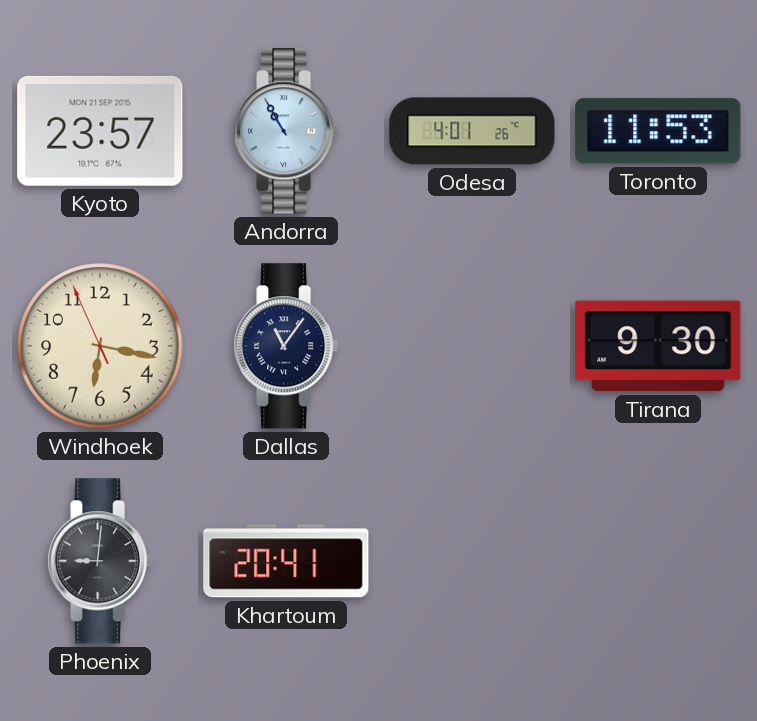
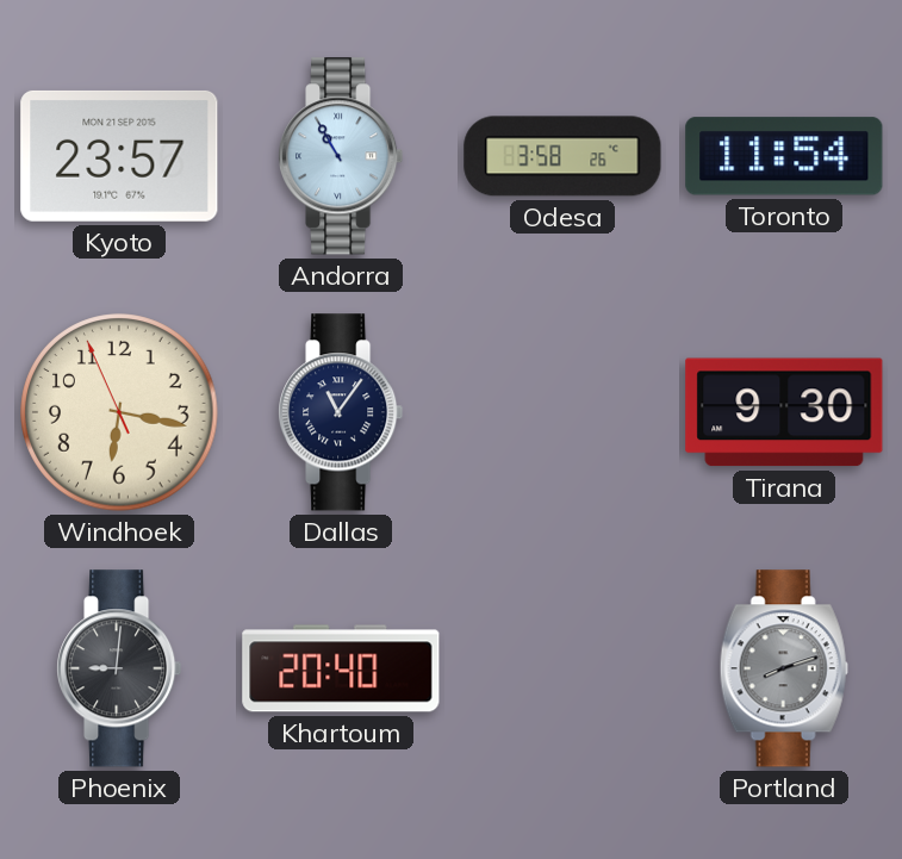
Odesa: 4:01 -> 3:58 (562, 156)
Toronto: 11:53 -> 11:54 (784, 156)
Khartoum: 20:41 -> 20:40 (341, 668)
Portland: none -> 8:12 (784, 668)
